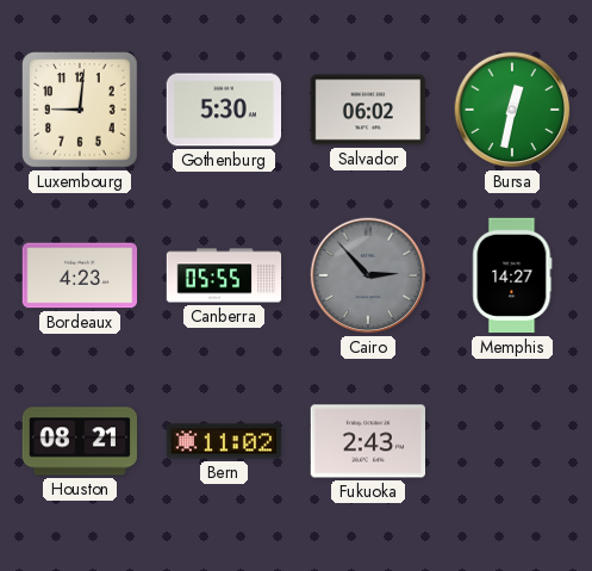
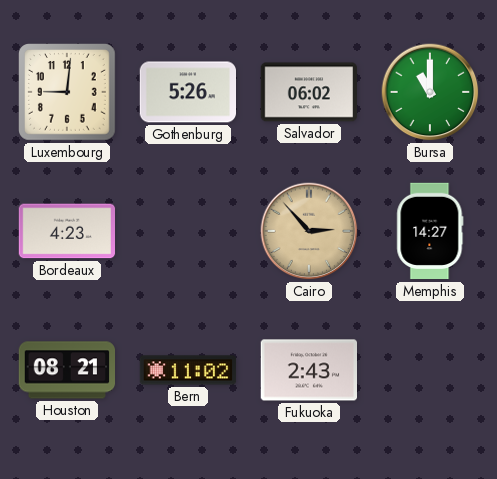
Gothenburg: 5:30 -> 5:26 (187, 92)
Bursa: 12:32 -> 11:00 (430, 92)
Canberra: 05:55 -> none (224, 275)
Cairo dial: grey -> champagne (309, 231)
